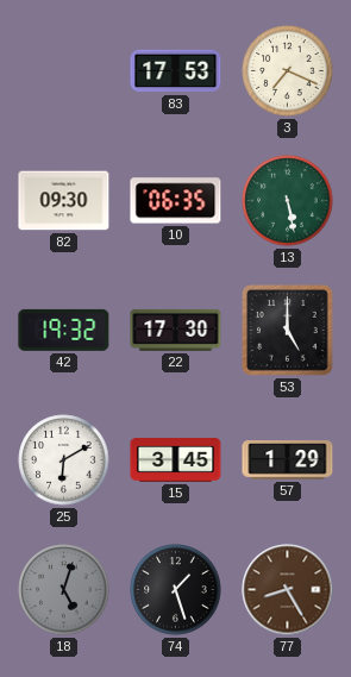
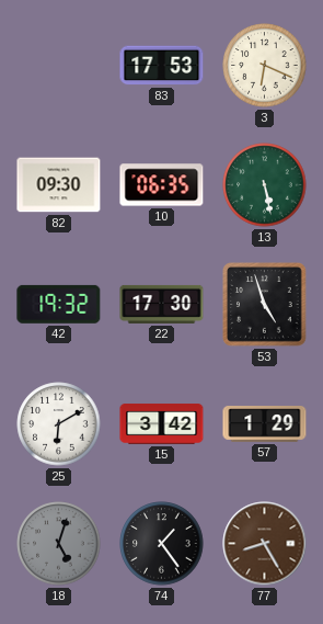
3: 7:19 -> 6:19 (265, 66)
53: 5:00 -> 4:57 (265, 305)
15: 3:45 -> 3:42 (162, 424)
74: 1:27 -> 1:24 (162, 544)
